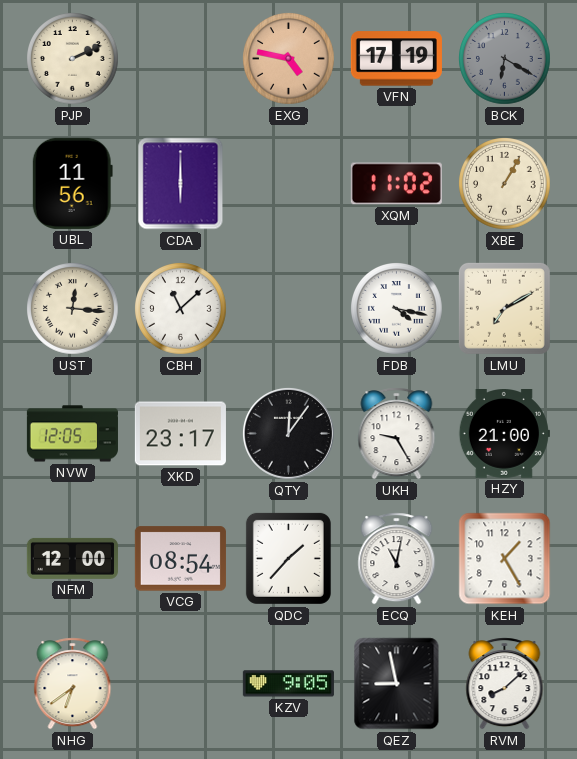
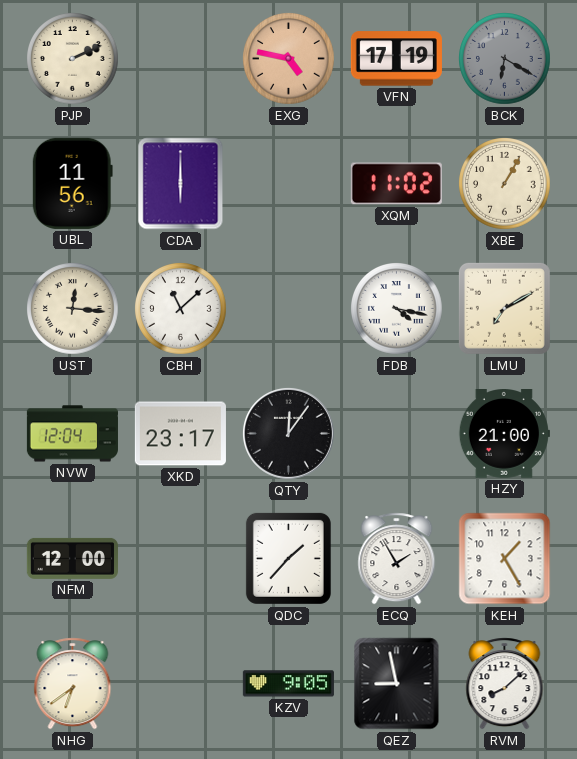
NVW: 12:05 -> 12:04 (72, 434)
UKH: 9:25 -> none (397, 434)
VCG: 08:54 -> none (180, 559)
ECQ: 11:02 -> 1:55 (397, 559)
